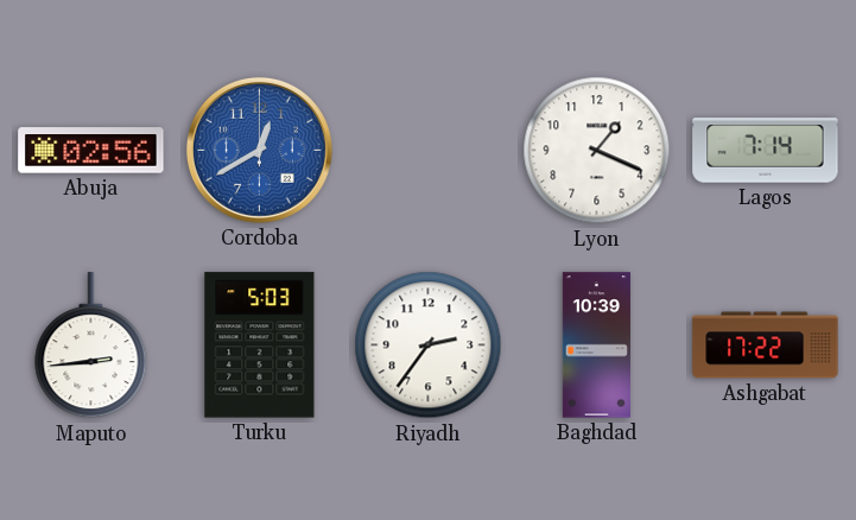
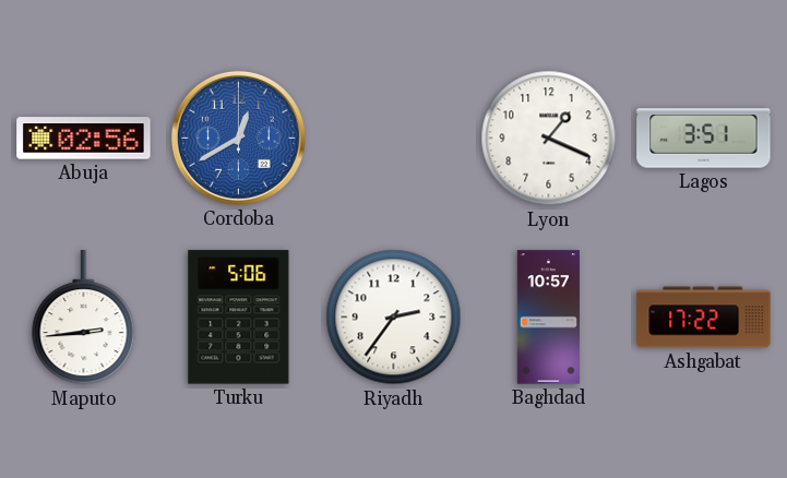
Lagos: 7:14 -> 3:51 (704, 139)
Turku: 5:03 -> 5:06 (239, 318)
Baghdad: 10:39 -> 10:57 (548, 318)
